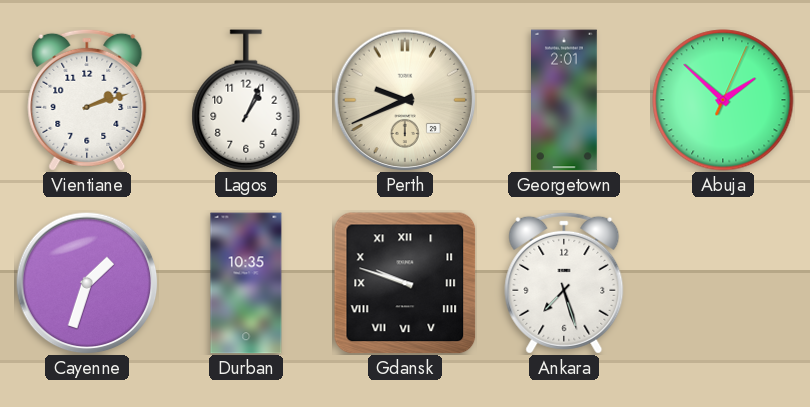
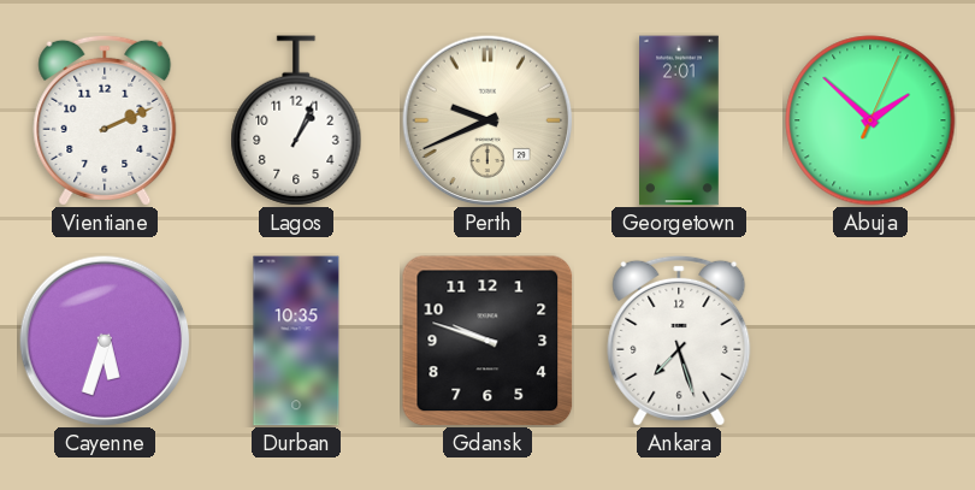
Vientiane: 2:12 -> 2:11 (105, 120)
Cayenne: 1:33 -> 5:33 (105, 341)
Gdansk numerals: Roman -> Arabic (487, 341)
